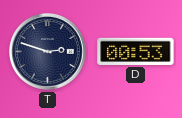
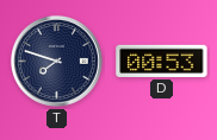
T: 2:48 -> 7:48 (57, 62)
